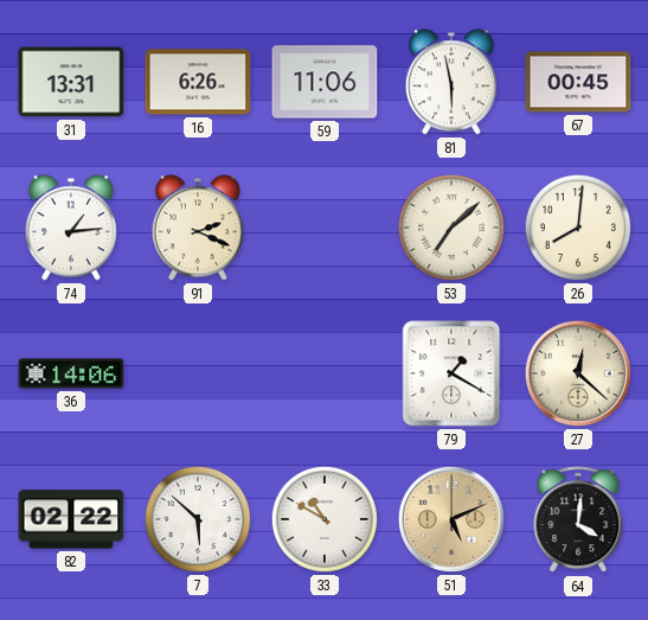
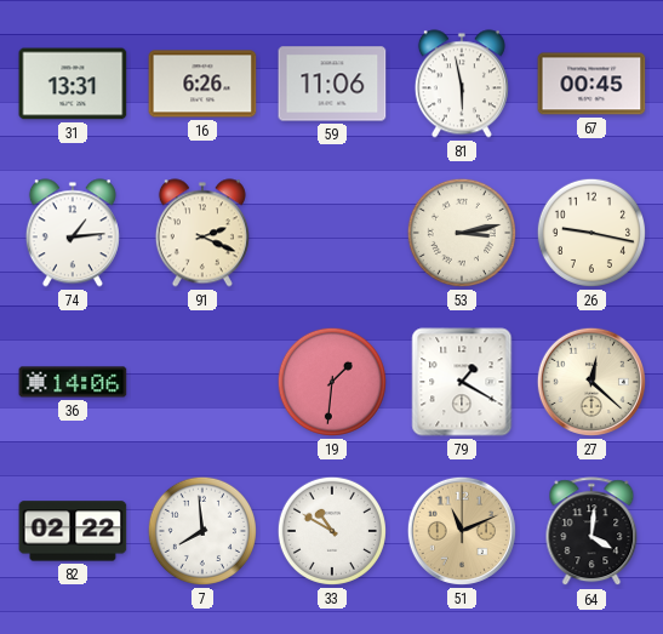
53: 7:08 -> 3:13 (462, 233)
26: 8:01 -> 9:17 (591, 233)
19: none -> 1:31 (332, 382)
7: 5:52 -> 7:59 (202, 531)
51: 5:11 -> 11:11 (462, 531)
